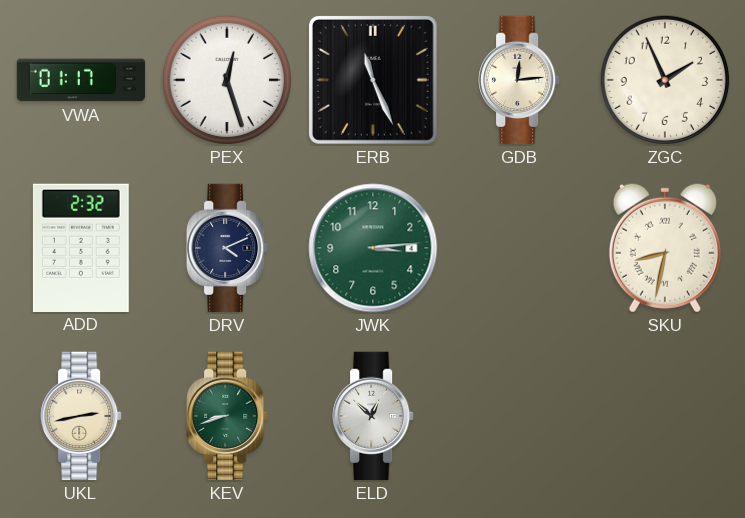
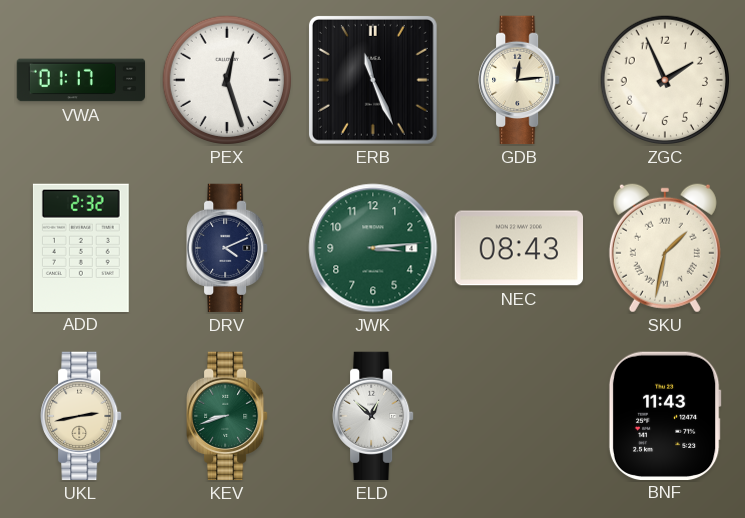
NEC: none -> 08:43 (518, 248)
SKU: 8:32 -> 1:32 (665, 248)
BNF: none -> 11:43 (665, 415)
